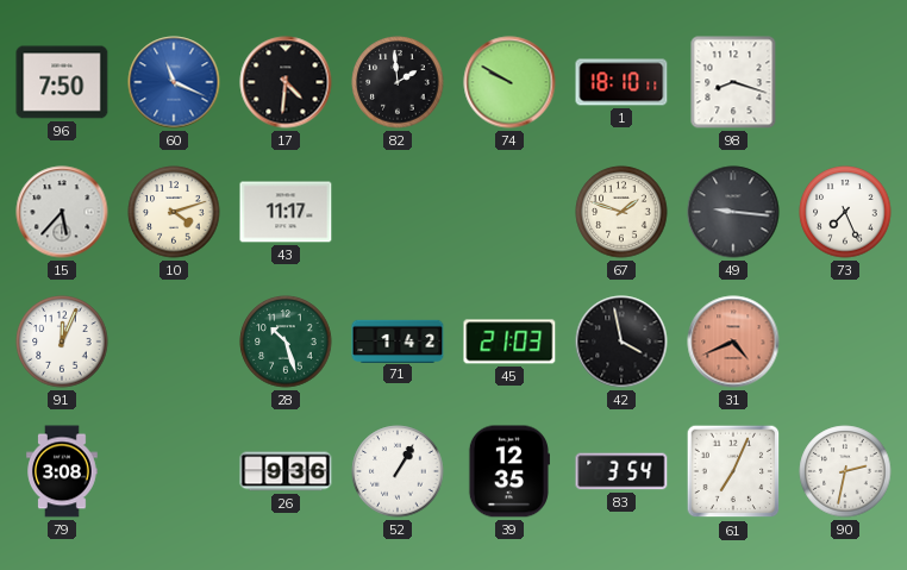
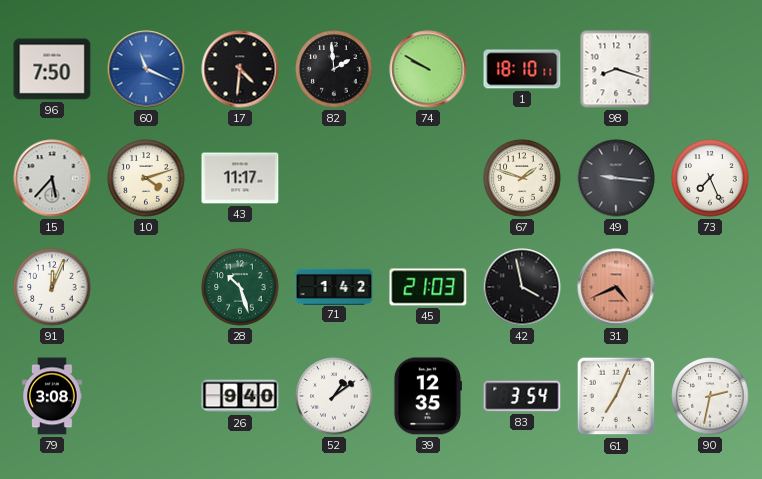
26: 9:36 -> 9:40 (240, 396)
52: 1:05 -> 1:09 (334, 396)
